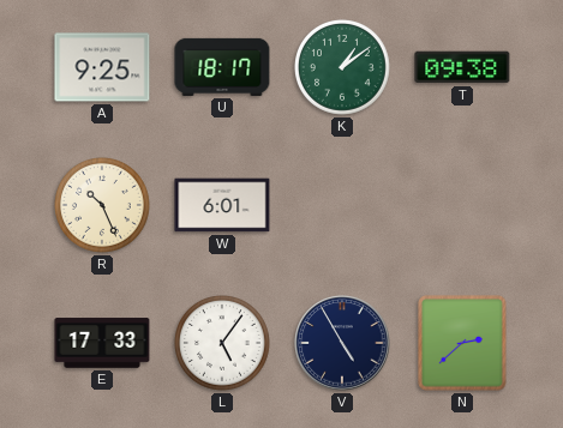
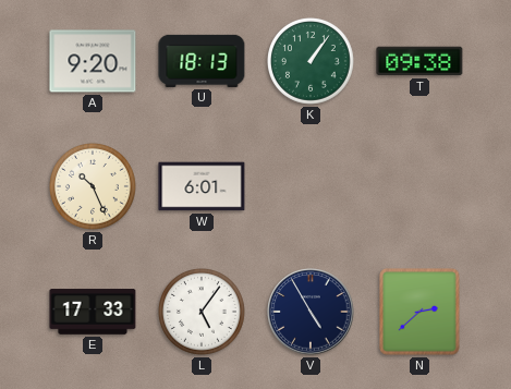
A: 9:25 -> 9:20 (93, 61)
U: 18:17 -> 18:13 (202, 61)
K: 1:09 -> 1:06 (312, 62)
